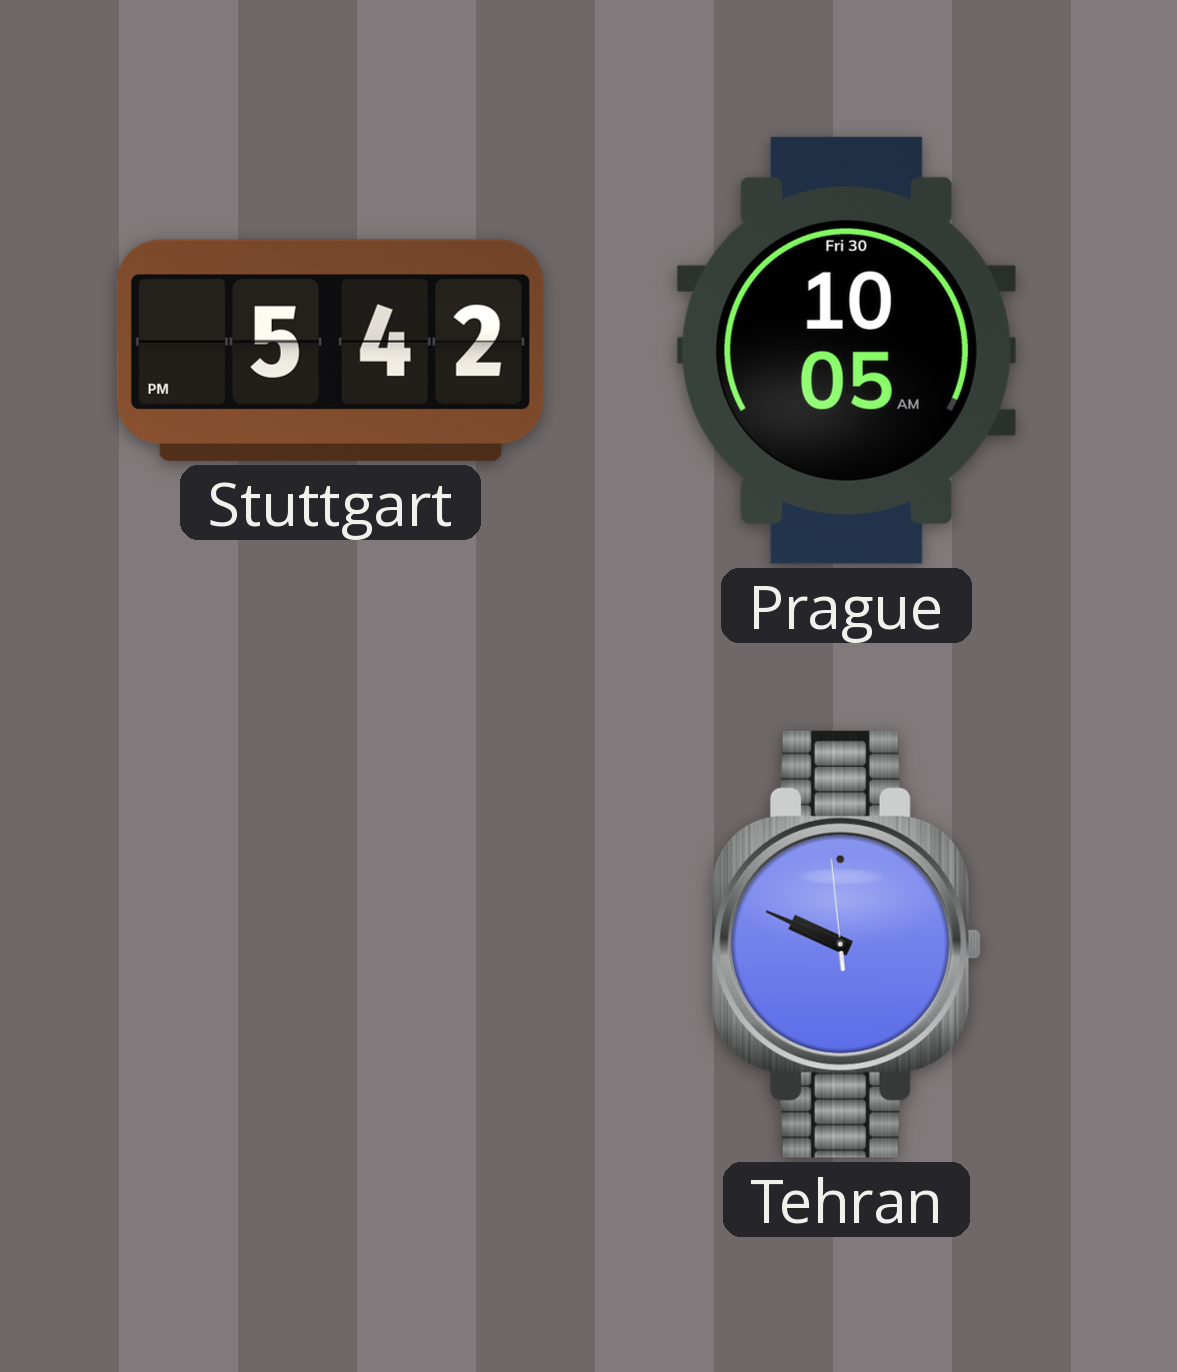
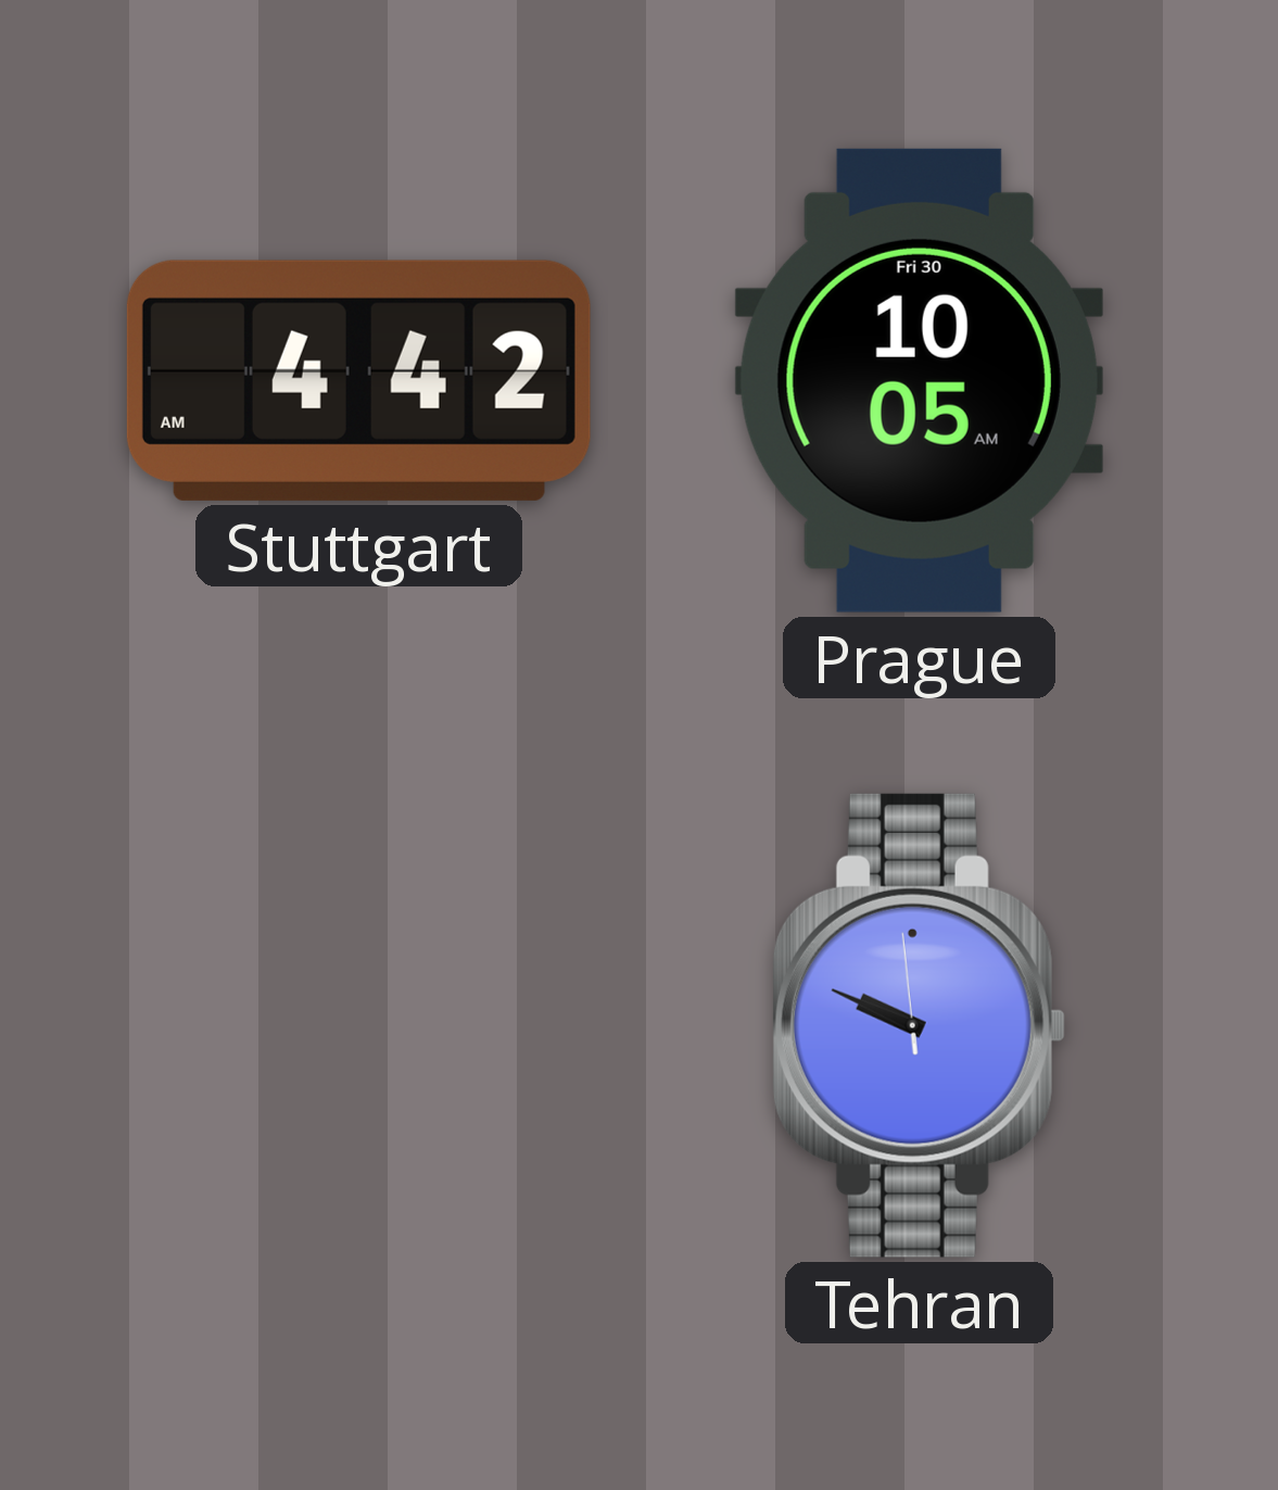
Stuttgart: 5:42 -> 4:42 (358, 380)
